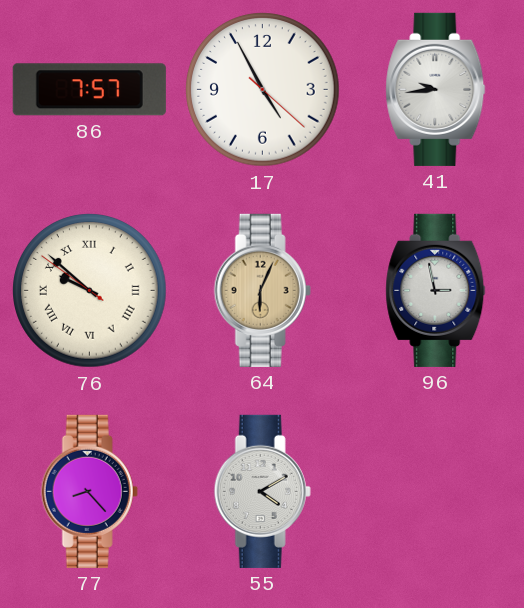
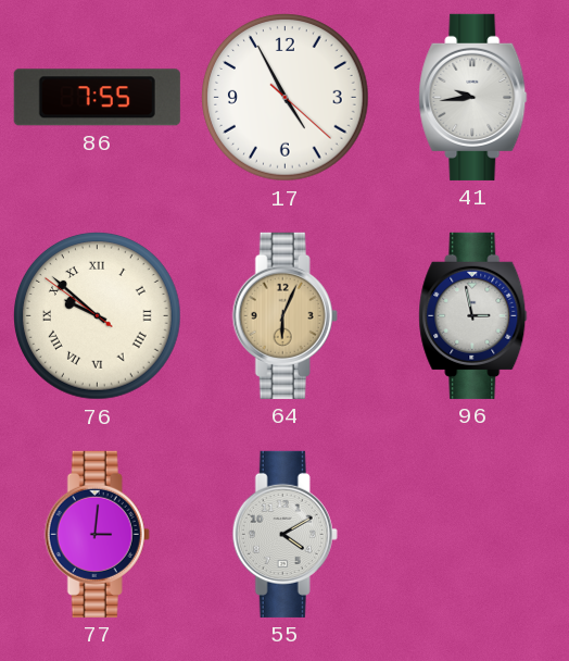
86: 7:57 -> 7:55 (97, 98)
77: 8:23 -> 3:01 (97, 534)
